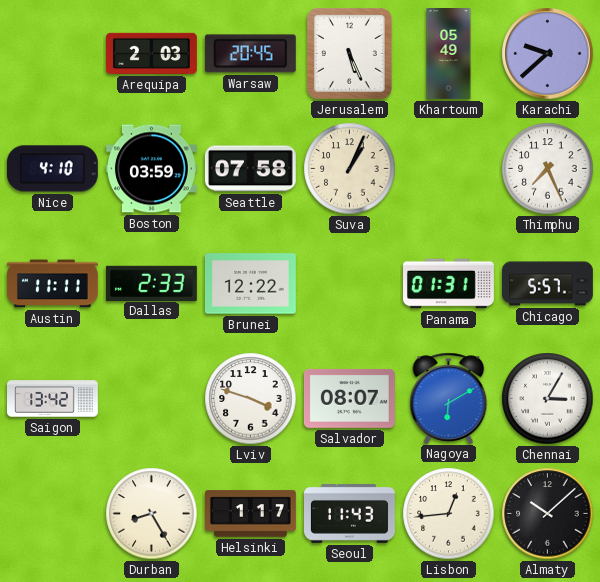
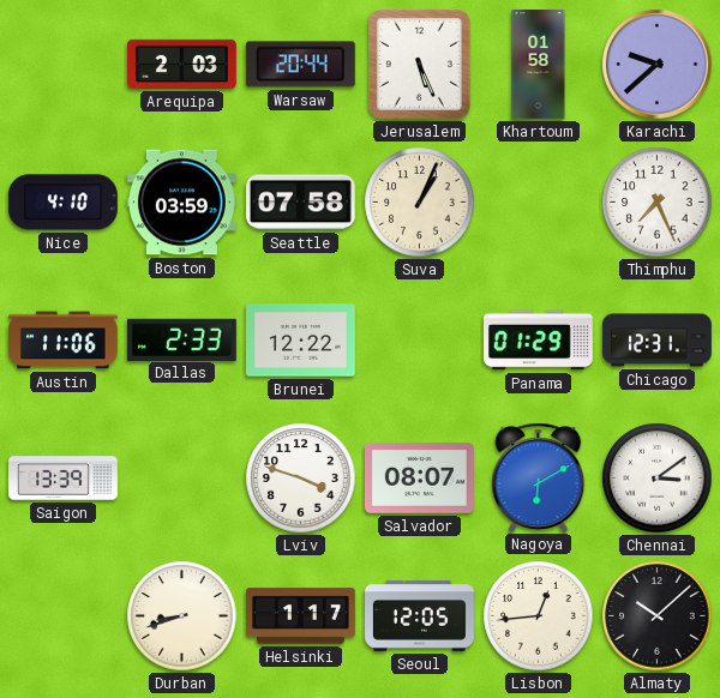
Warsaw: 20:45 -> 20:44 (300, 65)
Khartoum: 05:49 -> 01:58 (539, 65)
Austin: 11:11 -> 11:06 (64, 341)
Panama: 01:31 -> 01:29 (539, 341)
Chicago: 5:57 -> 12:31 (658, 341)
Saigon: 13:42 -> 13:39 (64, 479)
Chennai: 3:05 -> 3:09 (658, 479)
Durban: 8:25 -> 8:42 (182, 616)
Seoul: 11:43 -> 12:05 (420, 615)
